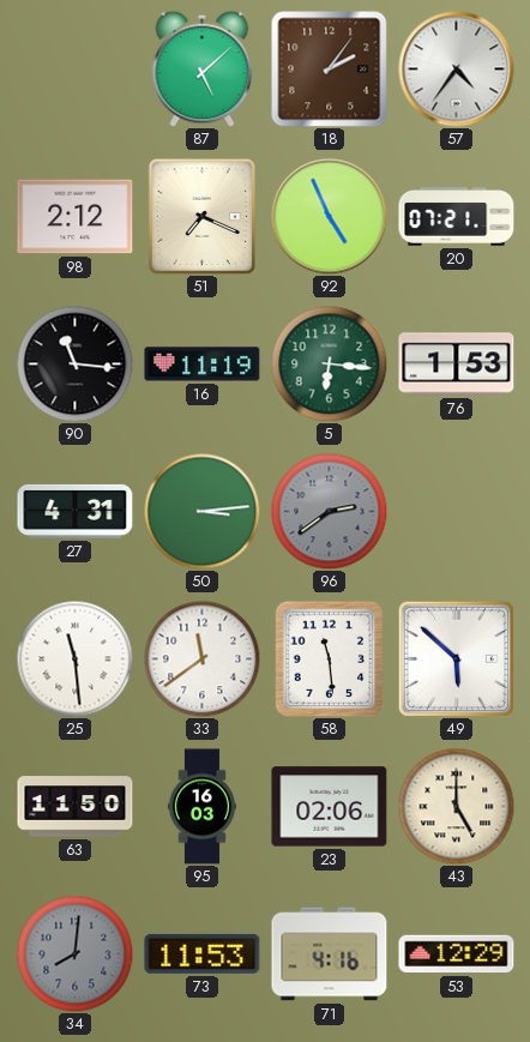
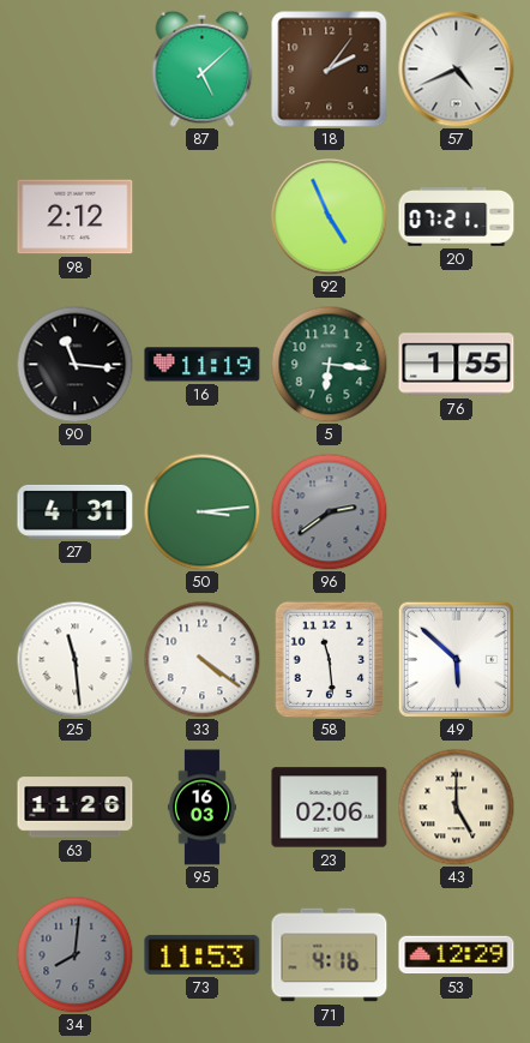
57: 4:36 -> 4:41 (457, 70)
51: 7:19 -> none (203, 216)
76: 1:53 -> 1:55 (457, 365)
33: 11:39 -> 4:21 (201, 659)
63: 11:50 -> 11:26 (76, 808)
